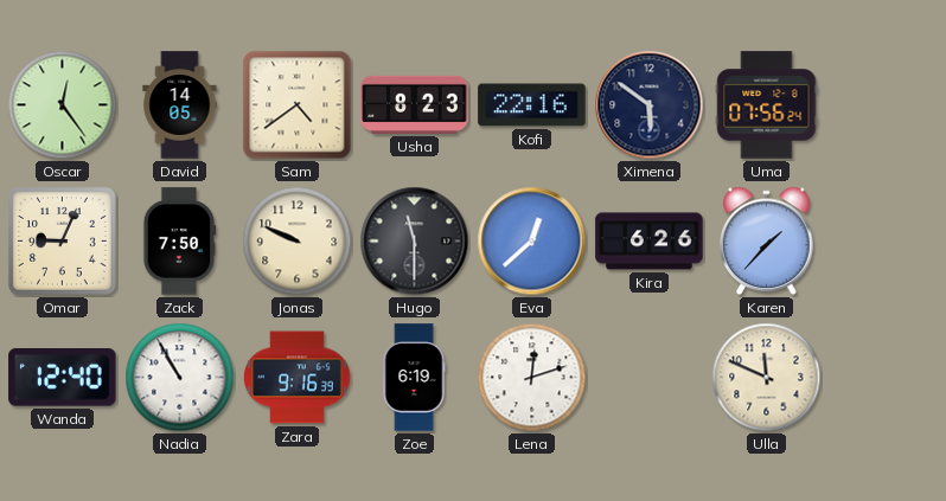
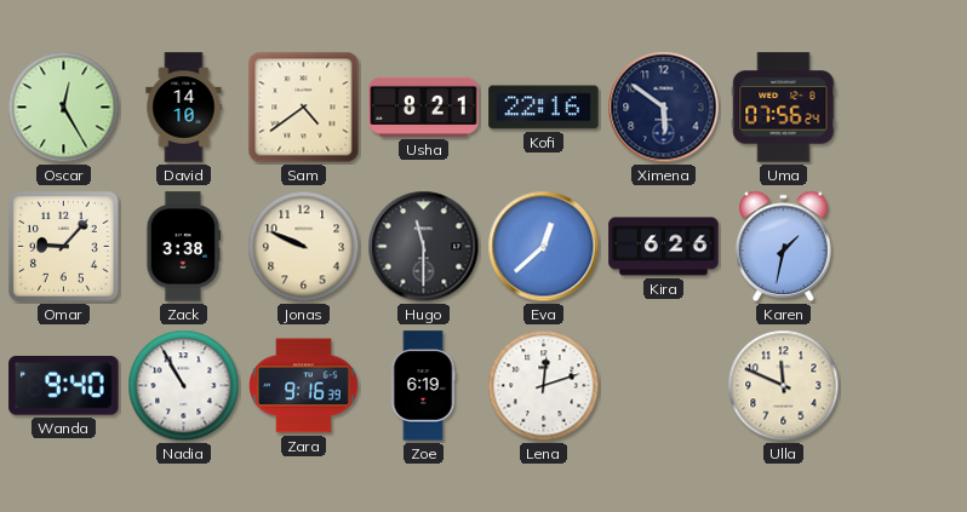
Oscar: 12:24 -> 12:25 (64, 108)
David: 14:05 -> 14:10 (184, 108)
Usha: 8:23 -> 8:21 (424, 107)
Omar: 9:04 -> 9:07 (63, 246)
Zack: 7:50 -> 3:38 (183, 247)
Karen: 1:37 -> 1:32 (784, 247)
Wanda: 12:40 -> 9:40 (64, 386)
